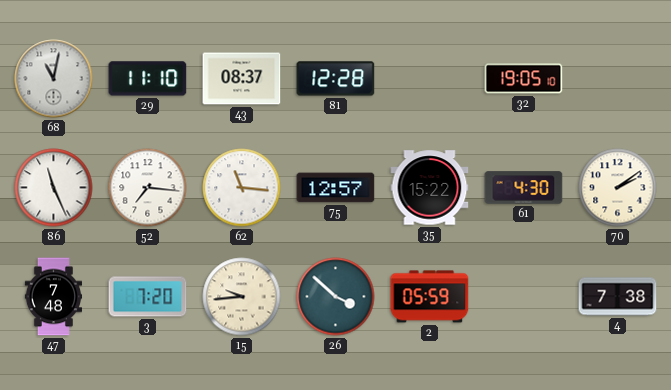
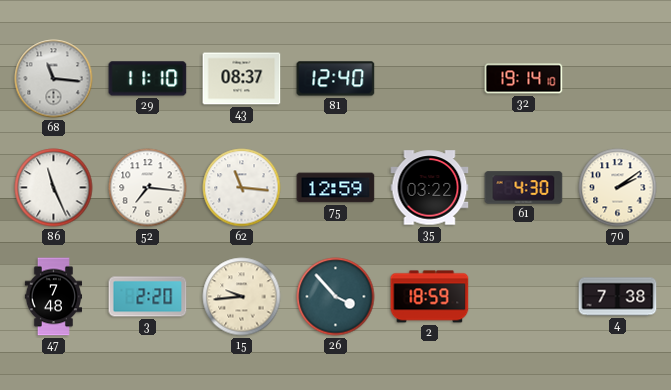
68: 11:02 -> 11:16 (54, 79)
81: 12:28 -> 12:40 (336, 79)
32: 19:05 -> 19:14 (524, 79)
75: 12:57 -> 12:59 (336, 188)
35: 15:22 -> 03:22 (430, 188)
3: 7:20 -> 2:20 (148, 297)
26: 3:52 -> 3:53 (336, 297)
2: 05:59 -> 18:59 (430, 297)
